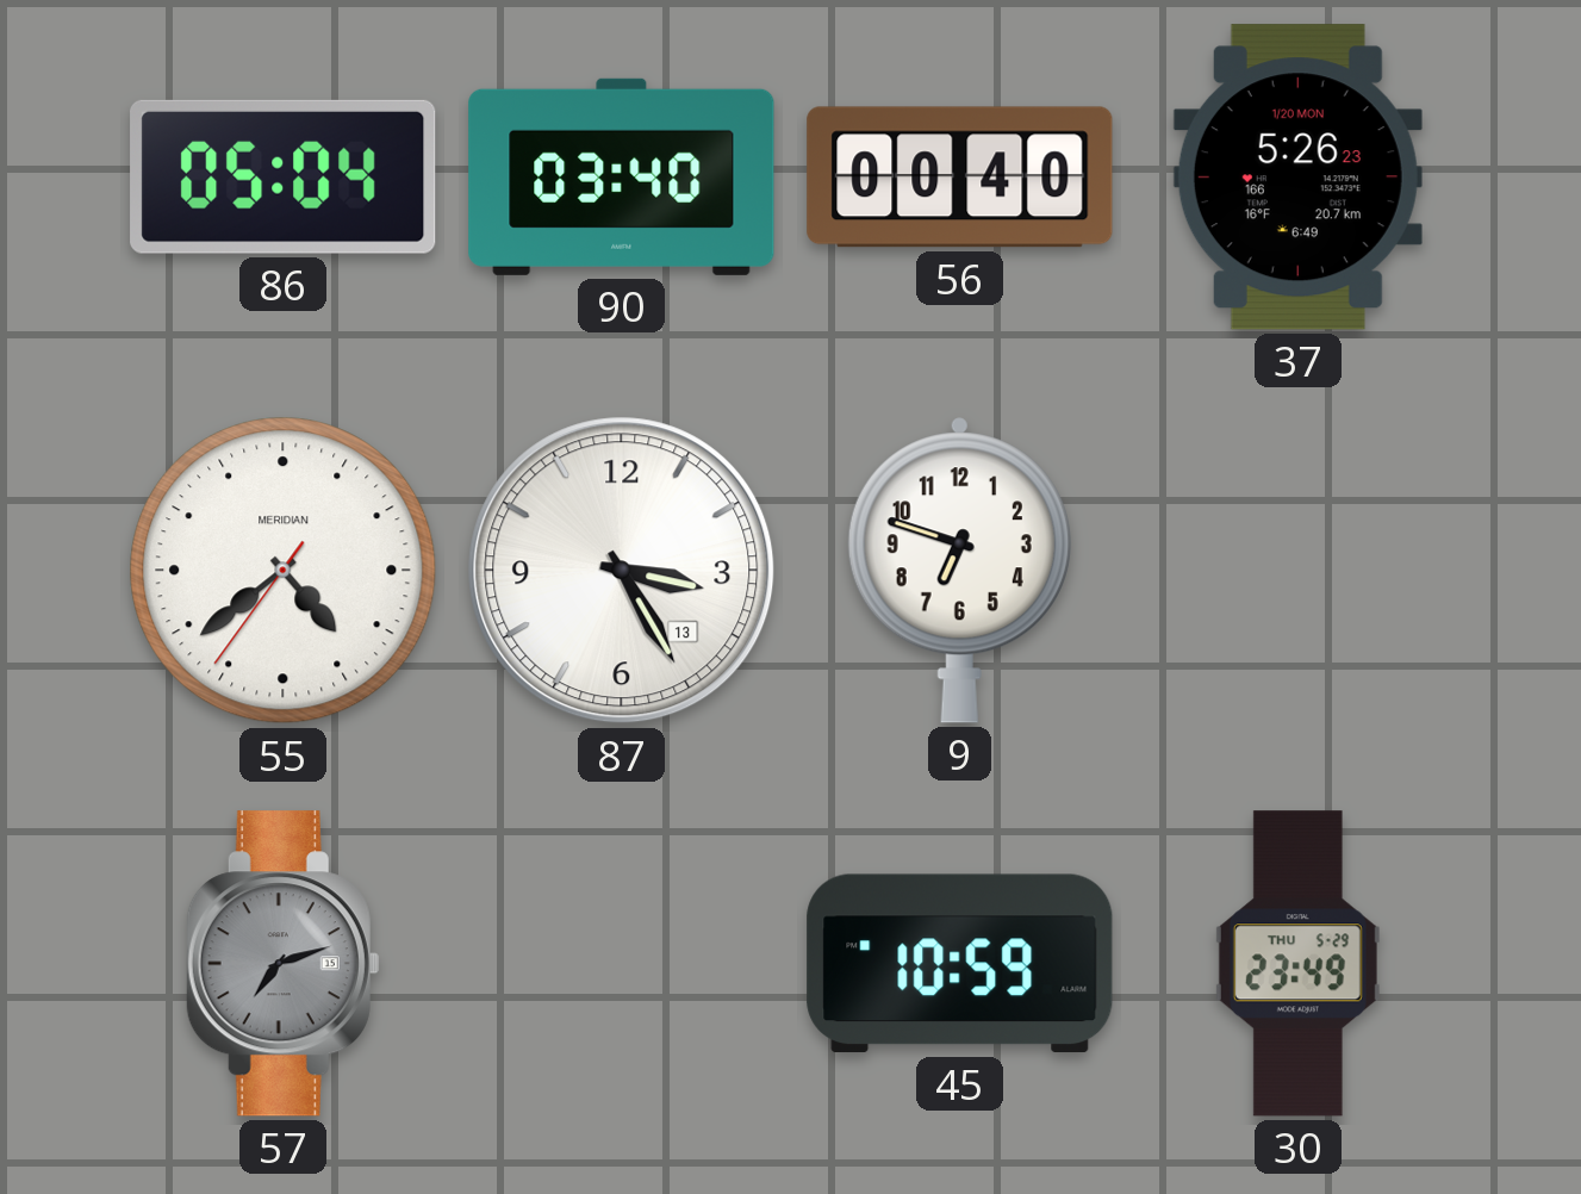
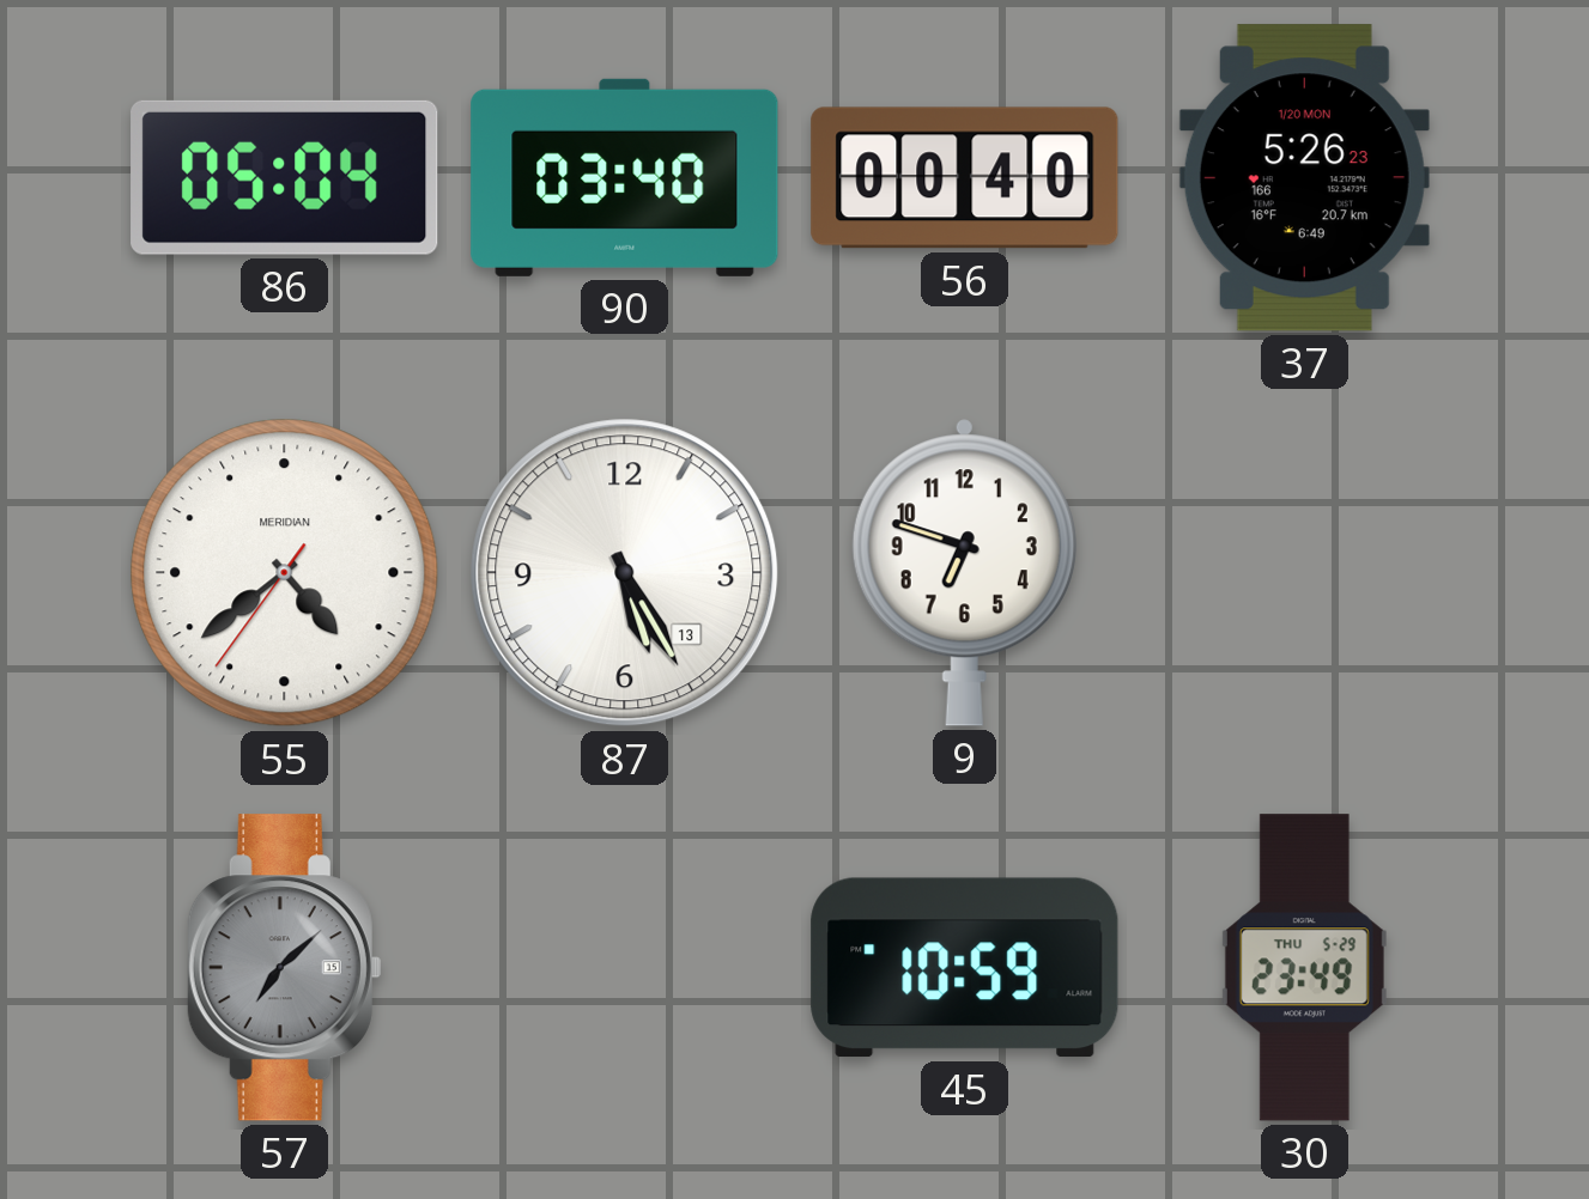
87: 3:25 -> 5:25 (625, 573)
57: 7:12 -> 7:08 (284, 968)
